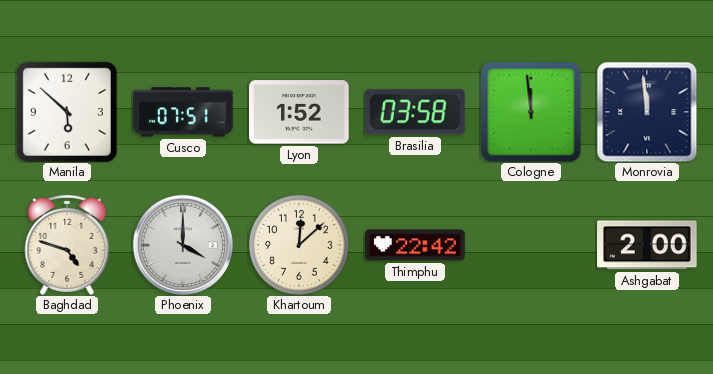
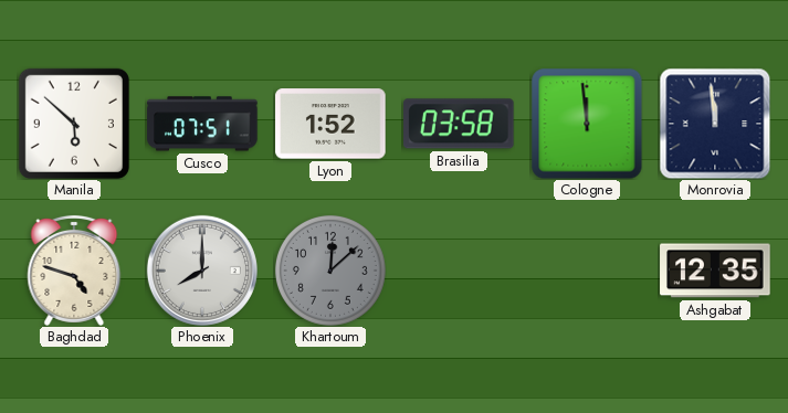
Phoenix: 4:00 -> 8:00 (202, 271)
Khartoum dial: cream -> grey (330, 271)
Thimphu: 22:42 -> none (415, 245)
Ashgabat: 2:00 -> 12:35 (715, 271)
